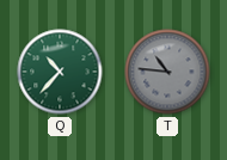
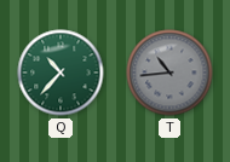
T: 10:46 -> 10:44 (169, 73)
